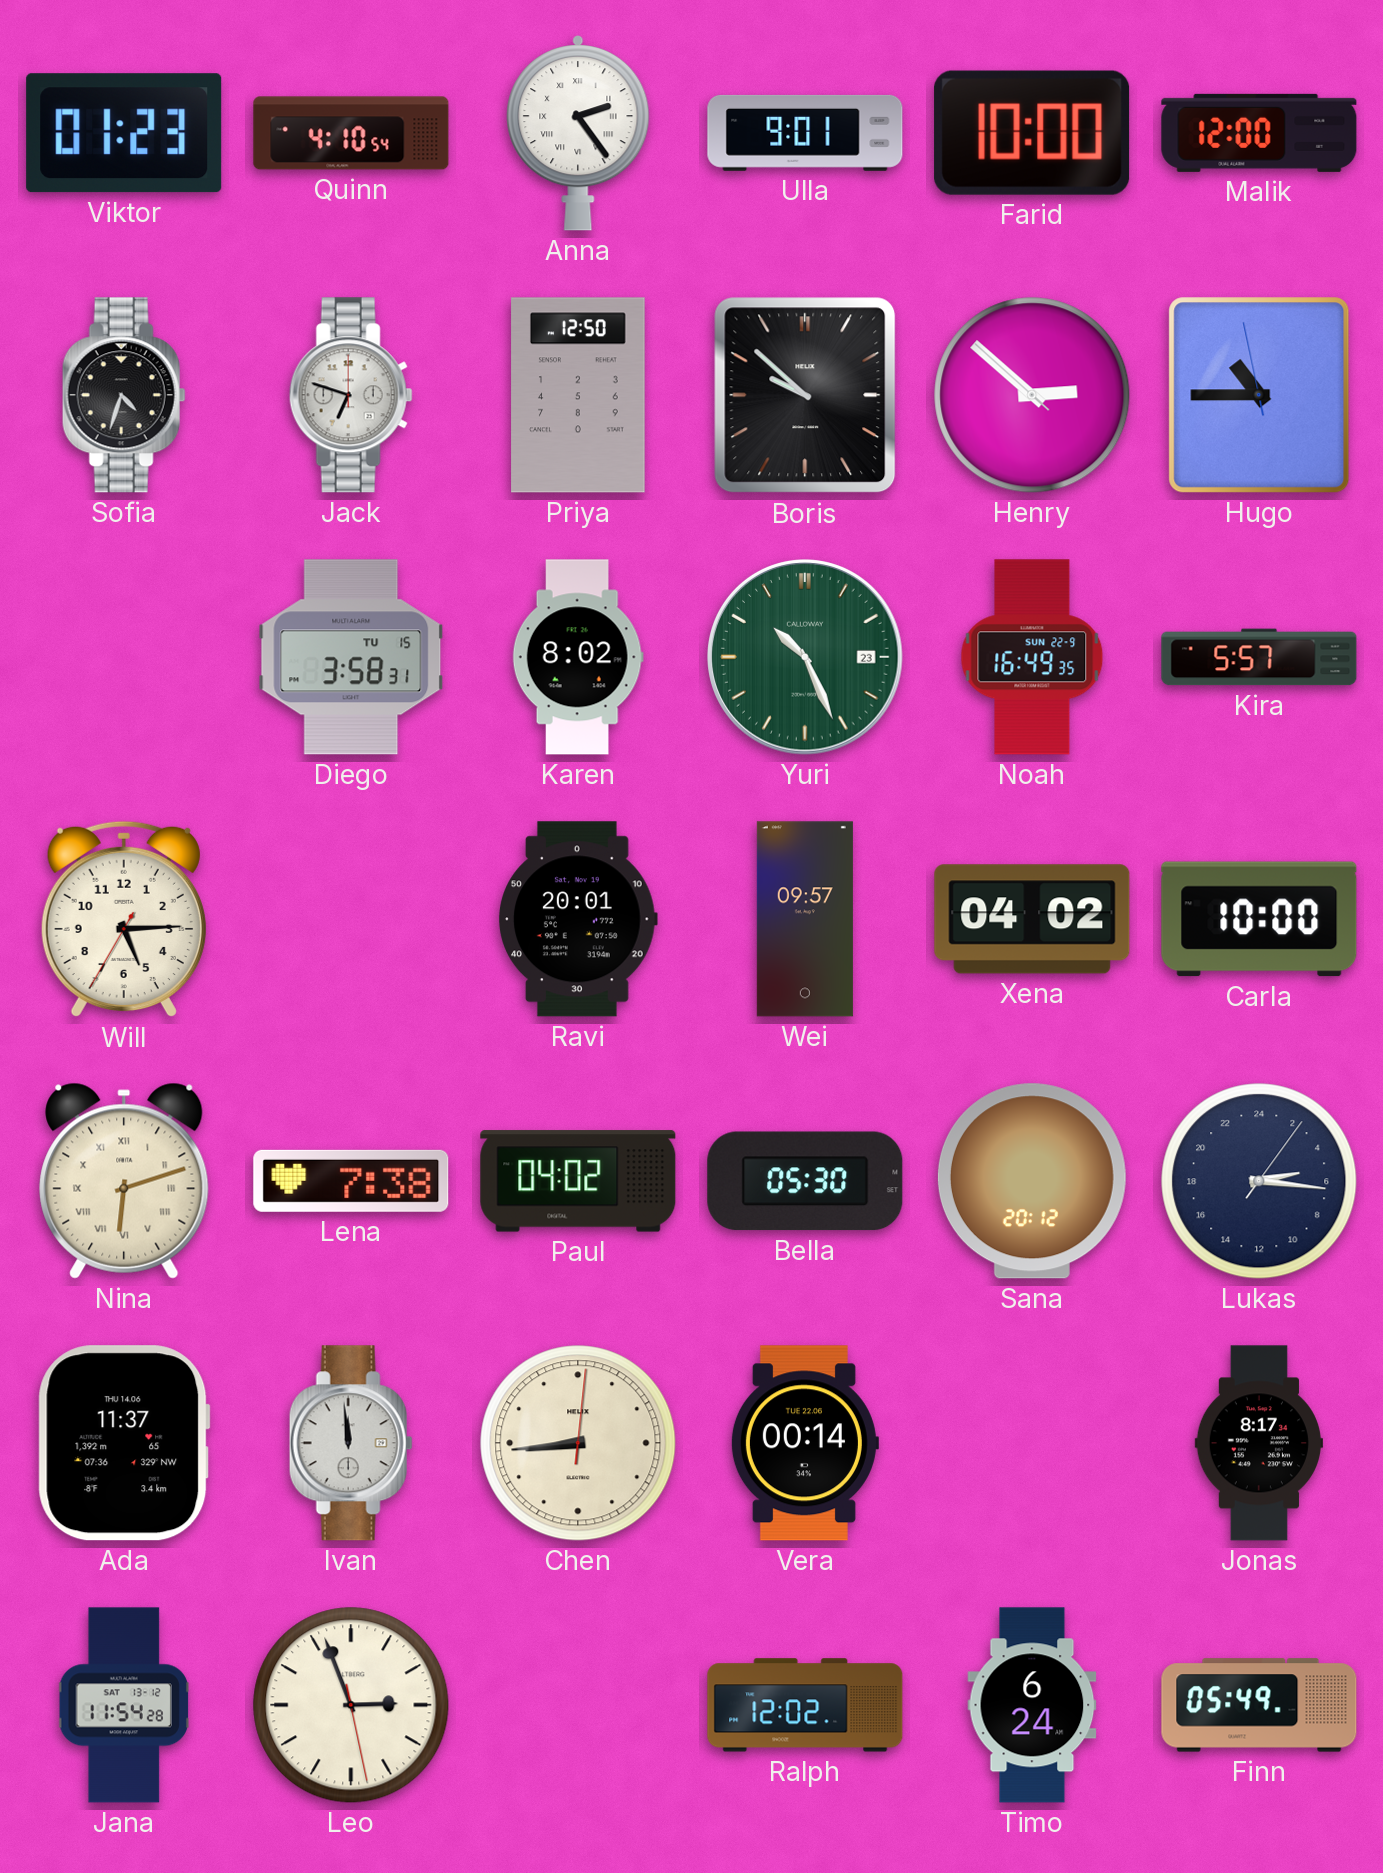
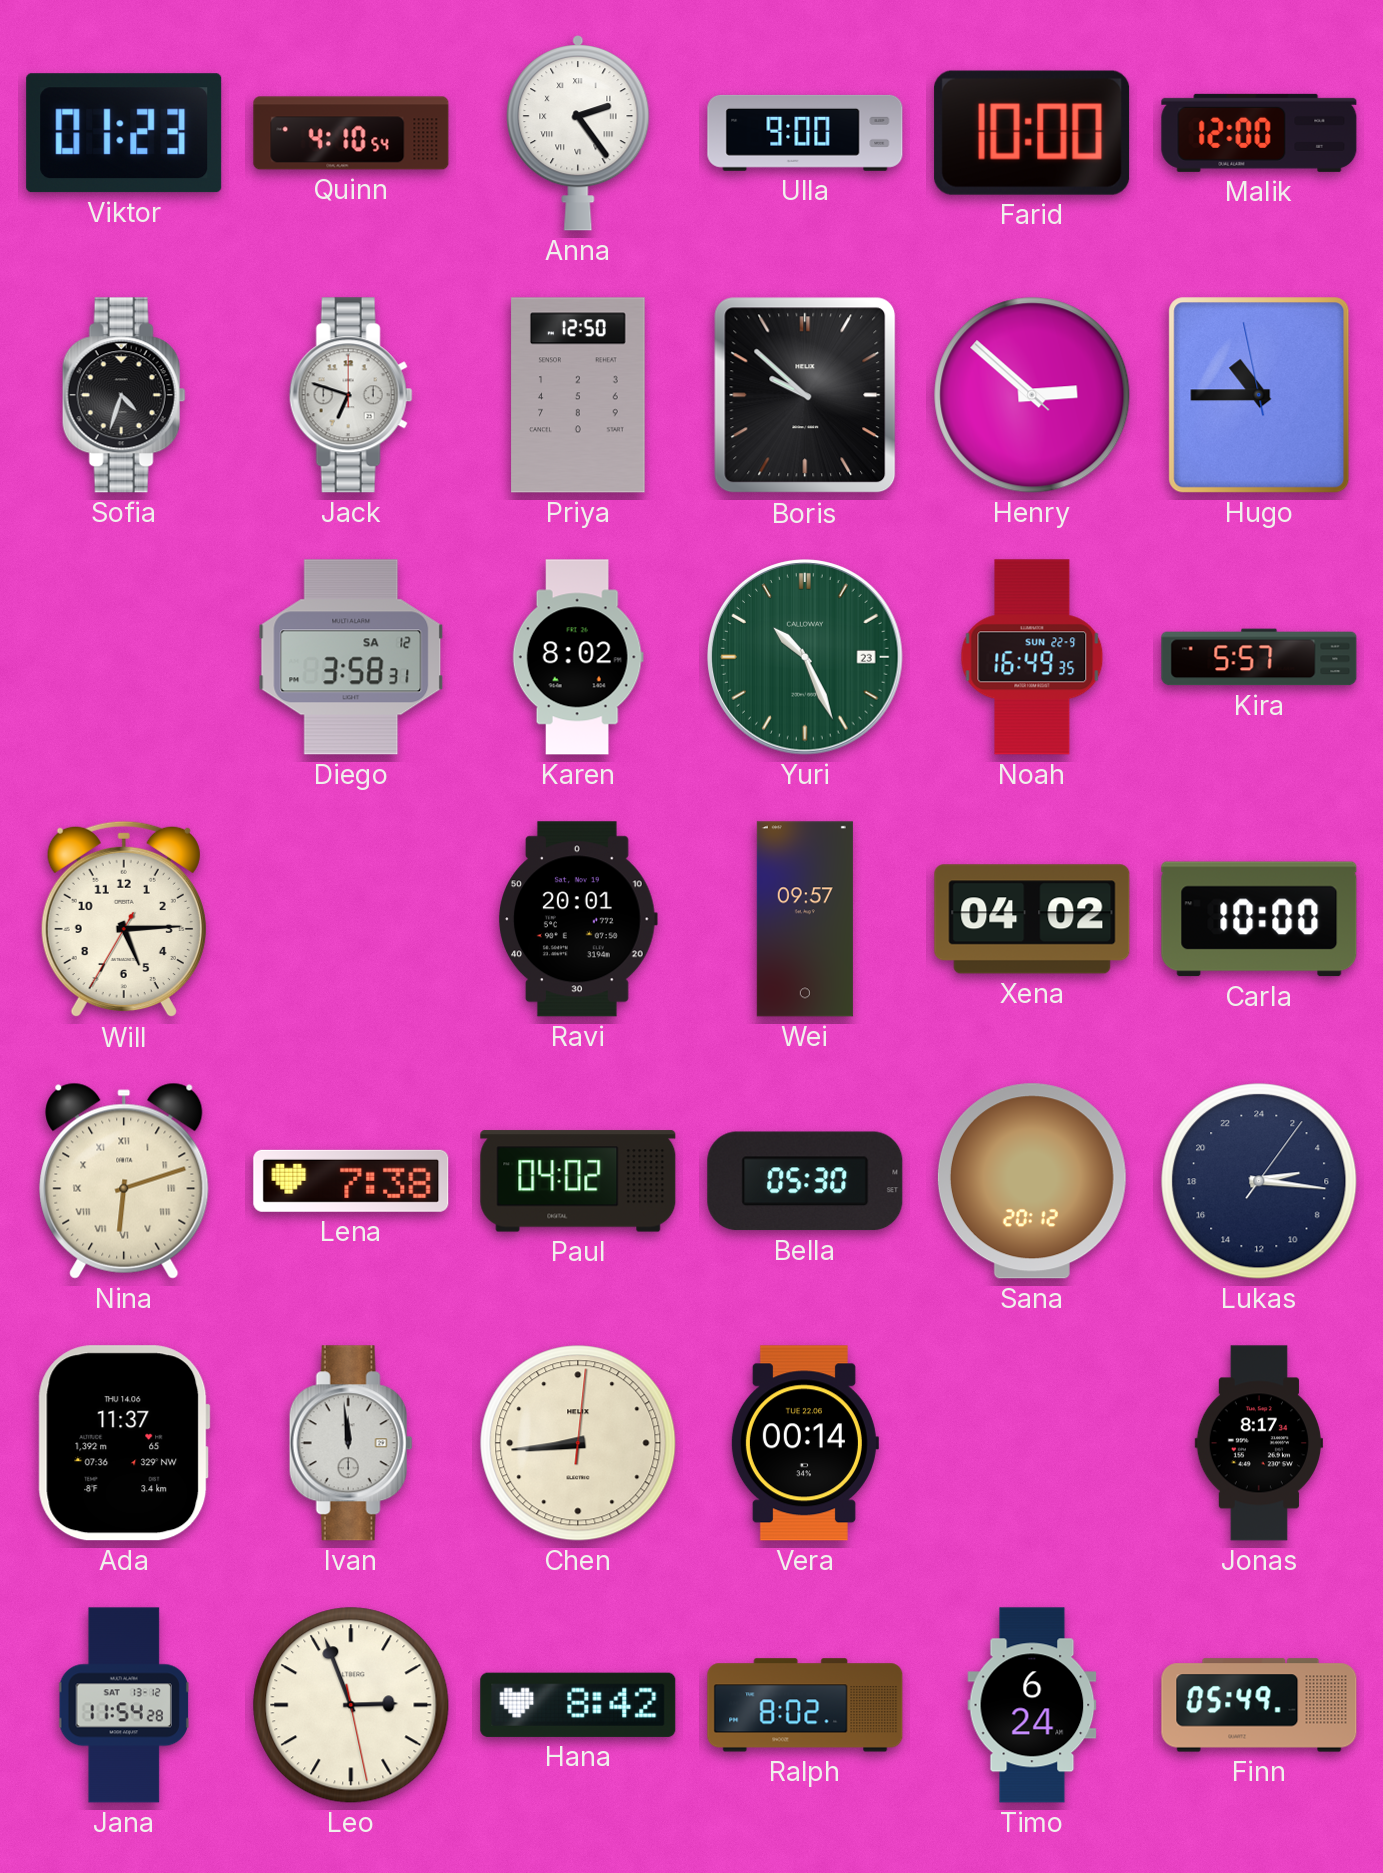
Ulla: 9:01 -> 9:00 (805, 133)
Diego date: TU 15 -> SA 12 (351, 657)
Hana: none -> 8:42 (578, 1705)
Ralph: 12:02 -> 8:02 (805, 1705)
